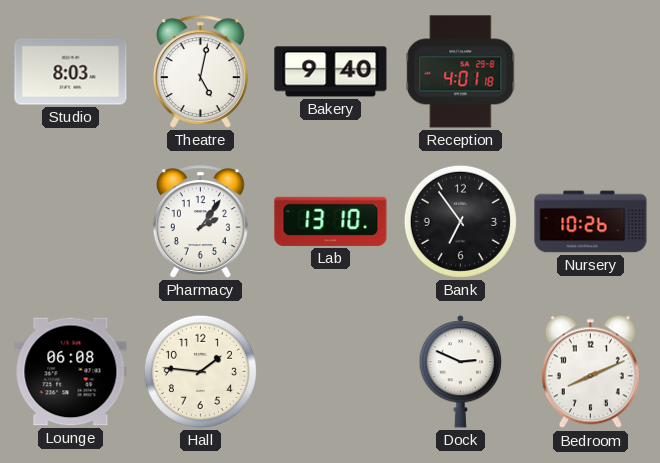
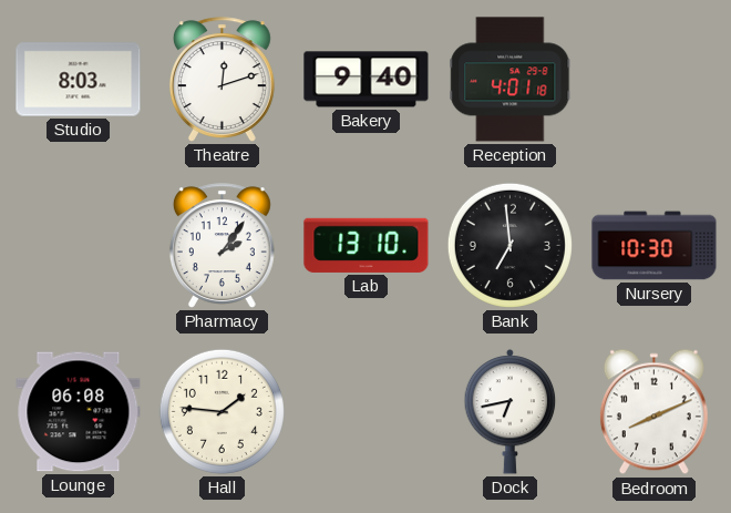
Theatre: 5:02 -> 12:12 (222, 80)
Bank: 6:54 -> 6:59 (509, 245)
Nursery: 10:26 -> 10:30 (655, 246)
Dock: 2:49 -> 6:43 (511, 412)
